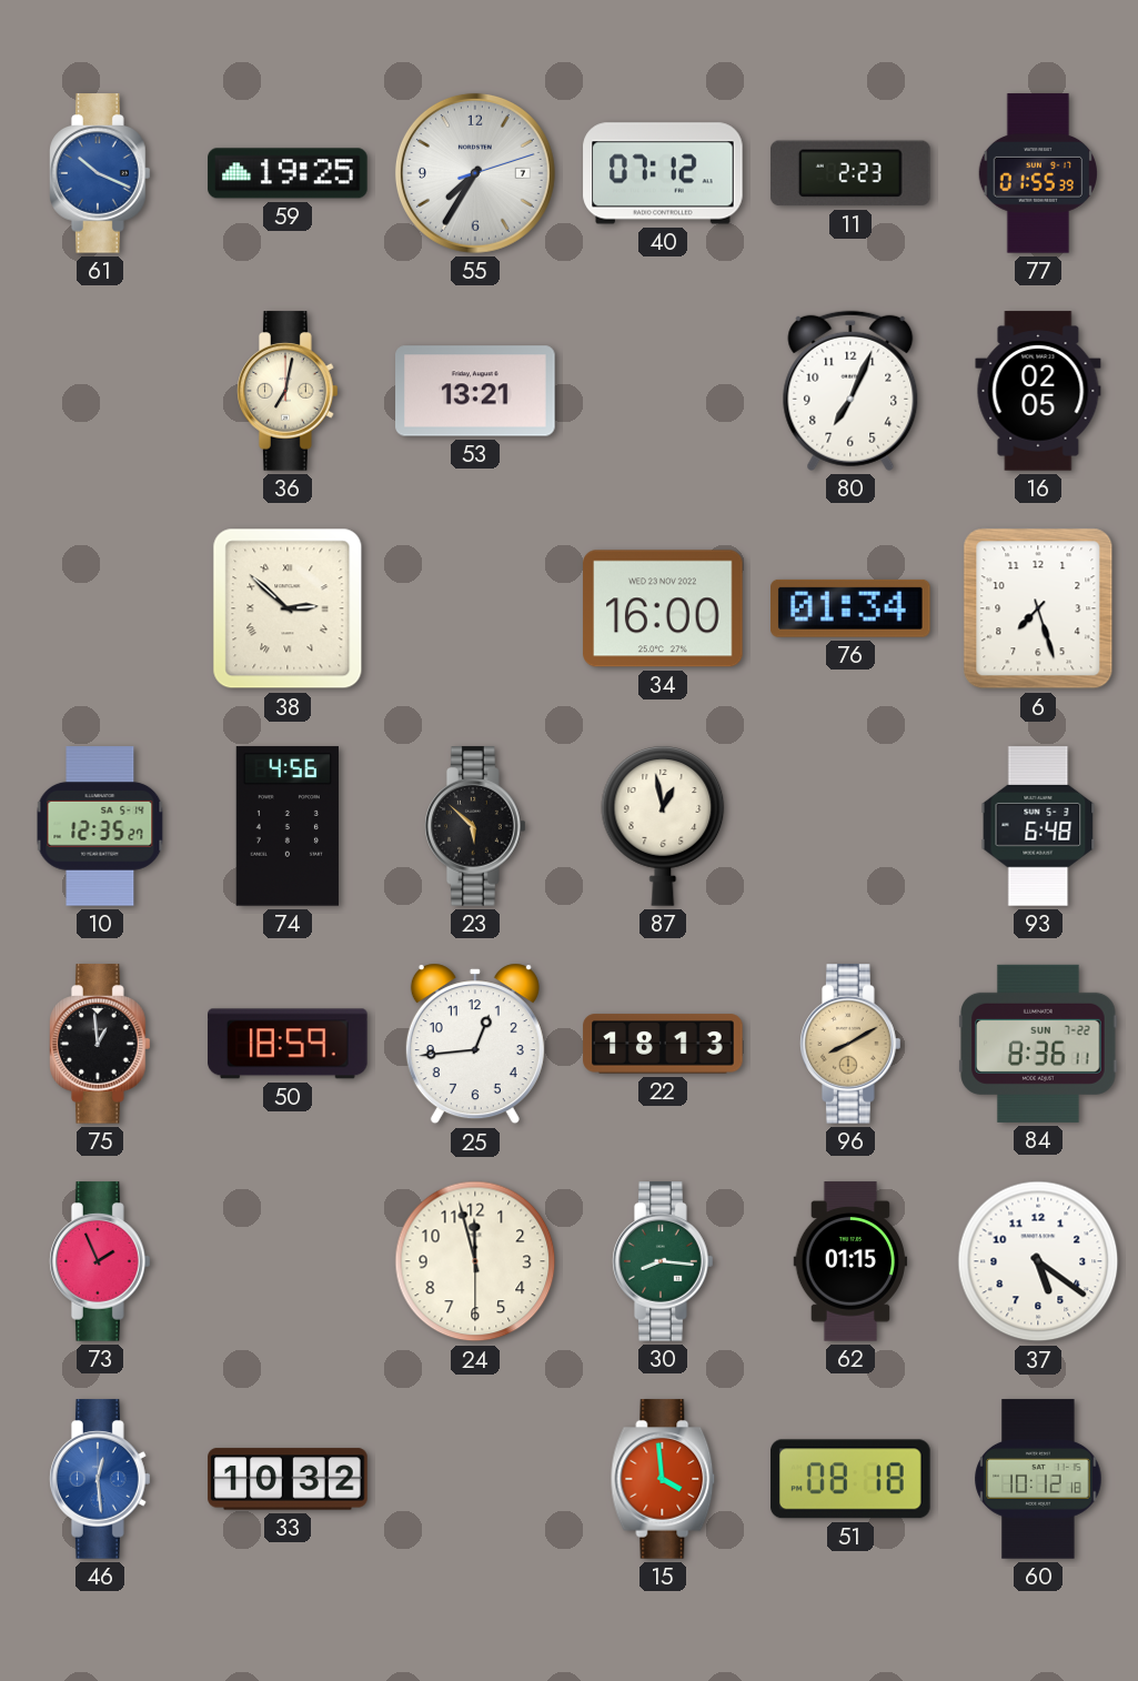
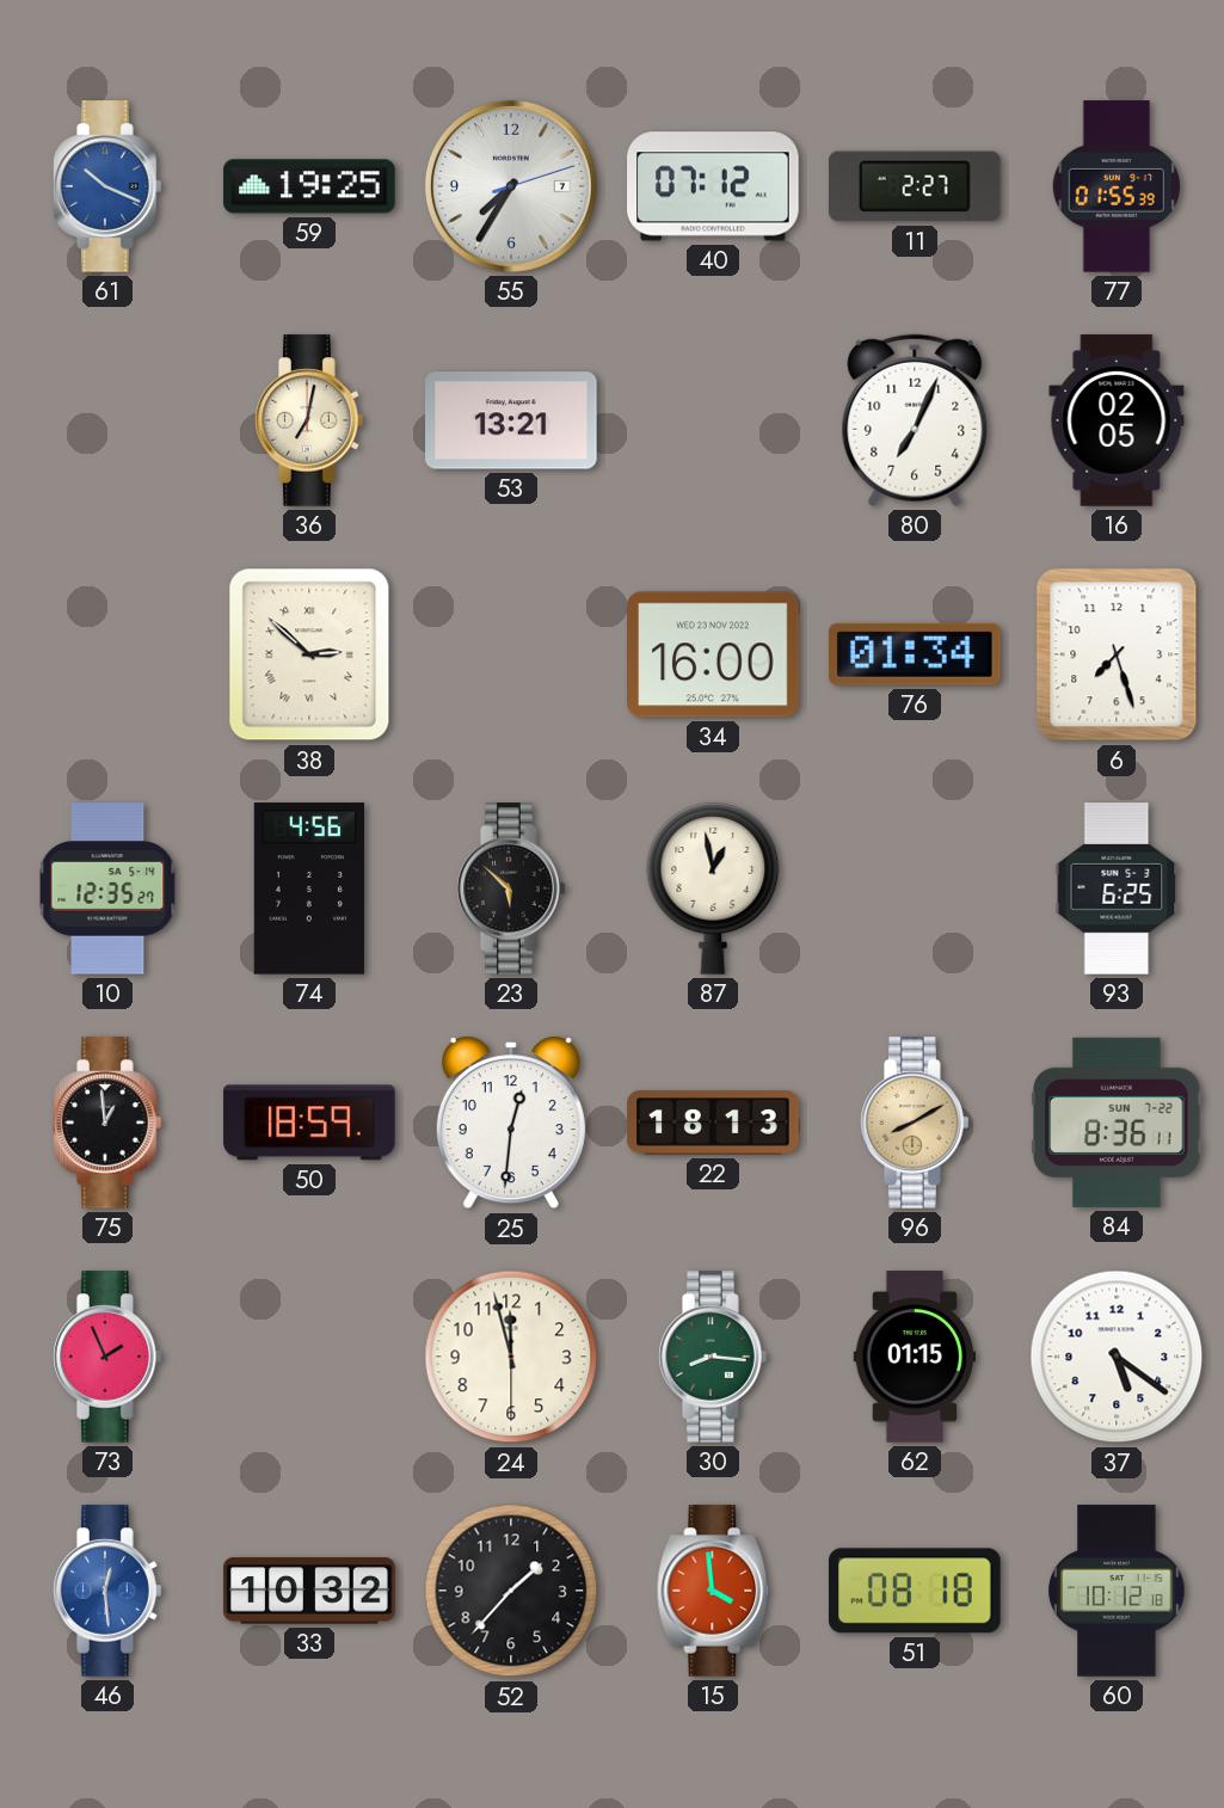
11: 2:23 -> 2:27 (916, 186)
93: 6:48 -> 6:25 (1117, 888)
25: 12:44 -> 12:31 (511, 1123)
52: none -> 1:37 (511, 1591)
